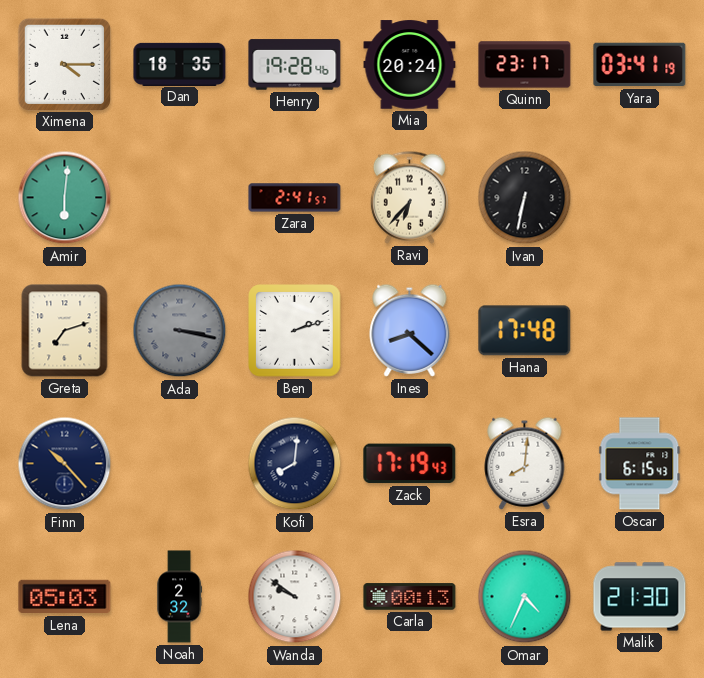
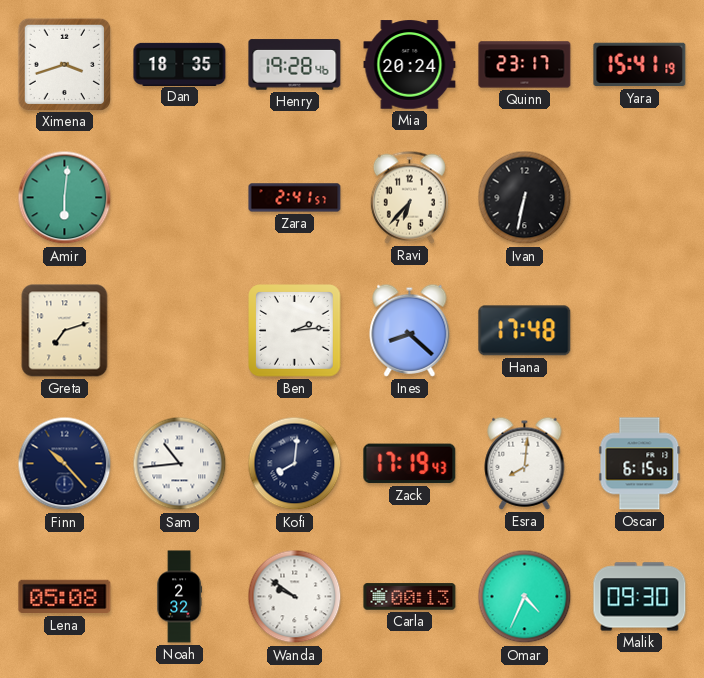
Ximena: 4:15 -> 3:42 (64, 64)
Yara: 03:41 -> 15:41 (640, 65)
Ada: 3:17 -> none (180, 331)
Ben: 2:12 -> 2:14 (295, 331)
Sam: none -> 10:44 (180, 464)
Lena: 05:03 -> 05:08 (65, 597)
Malik: 21:30 -> 09:30 (640, 597)
